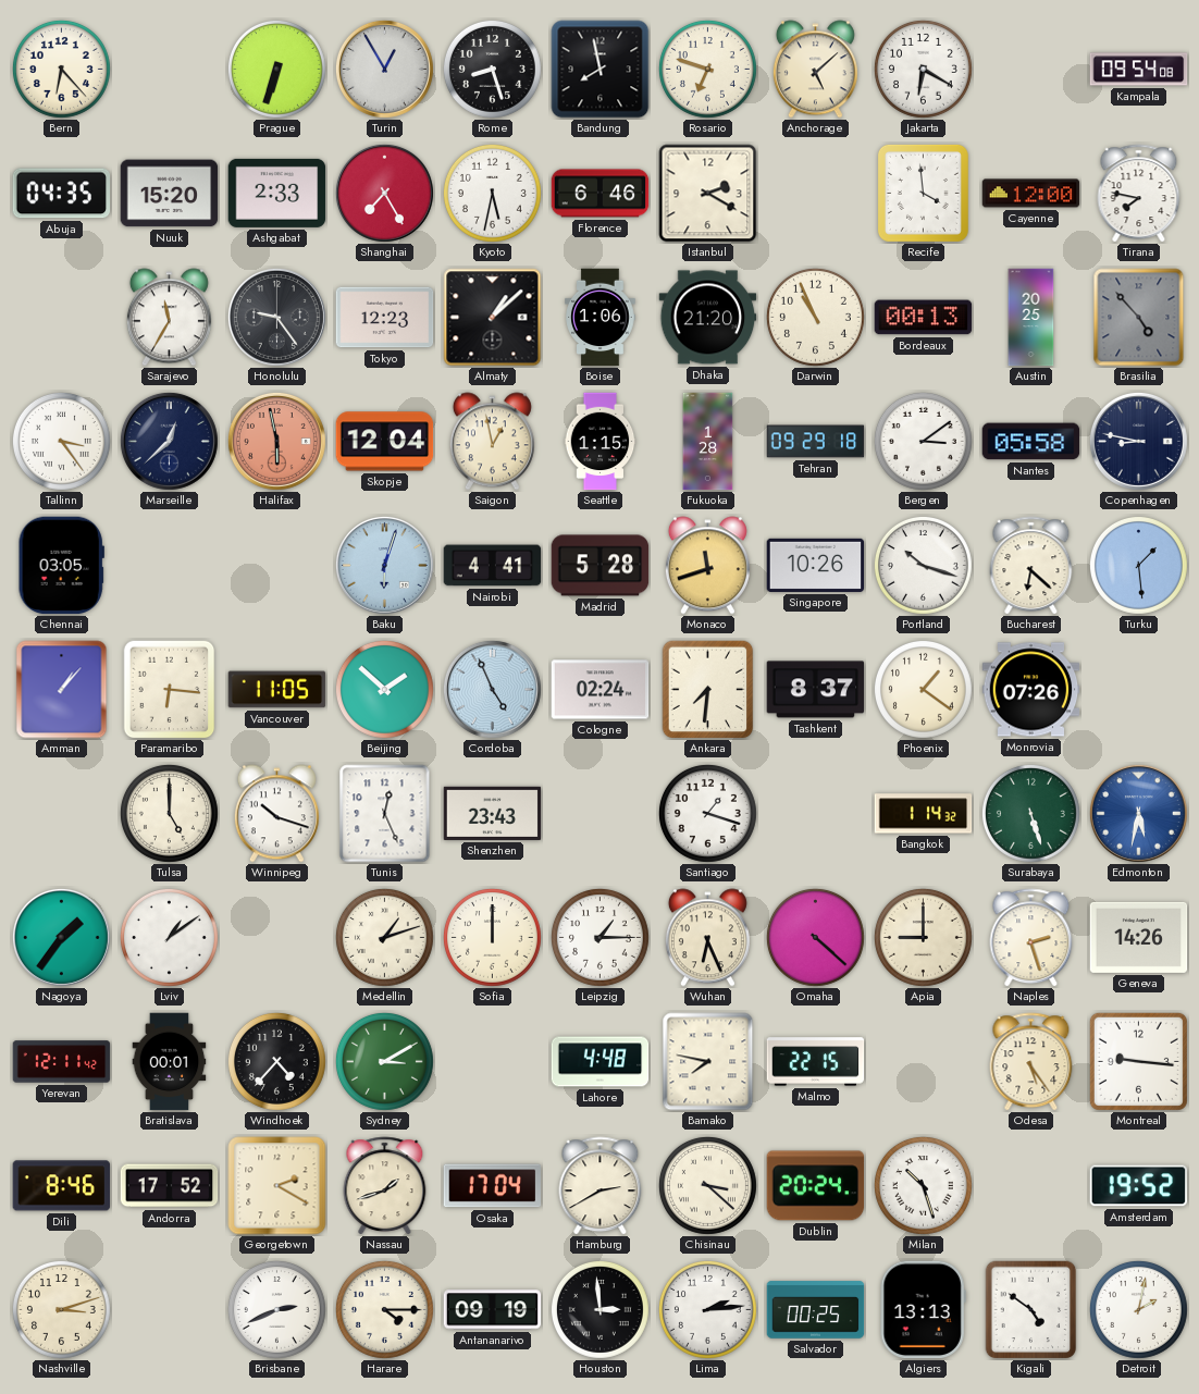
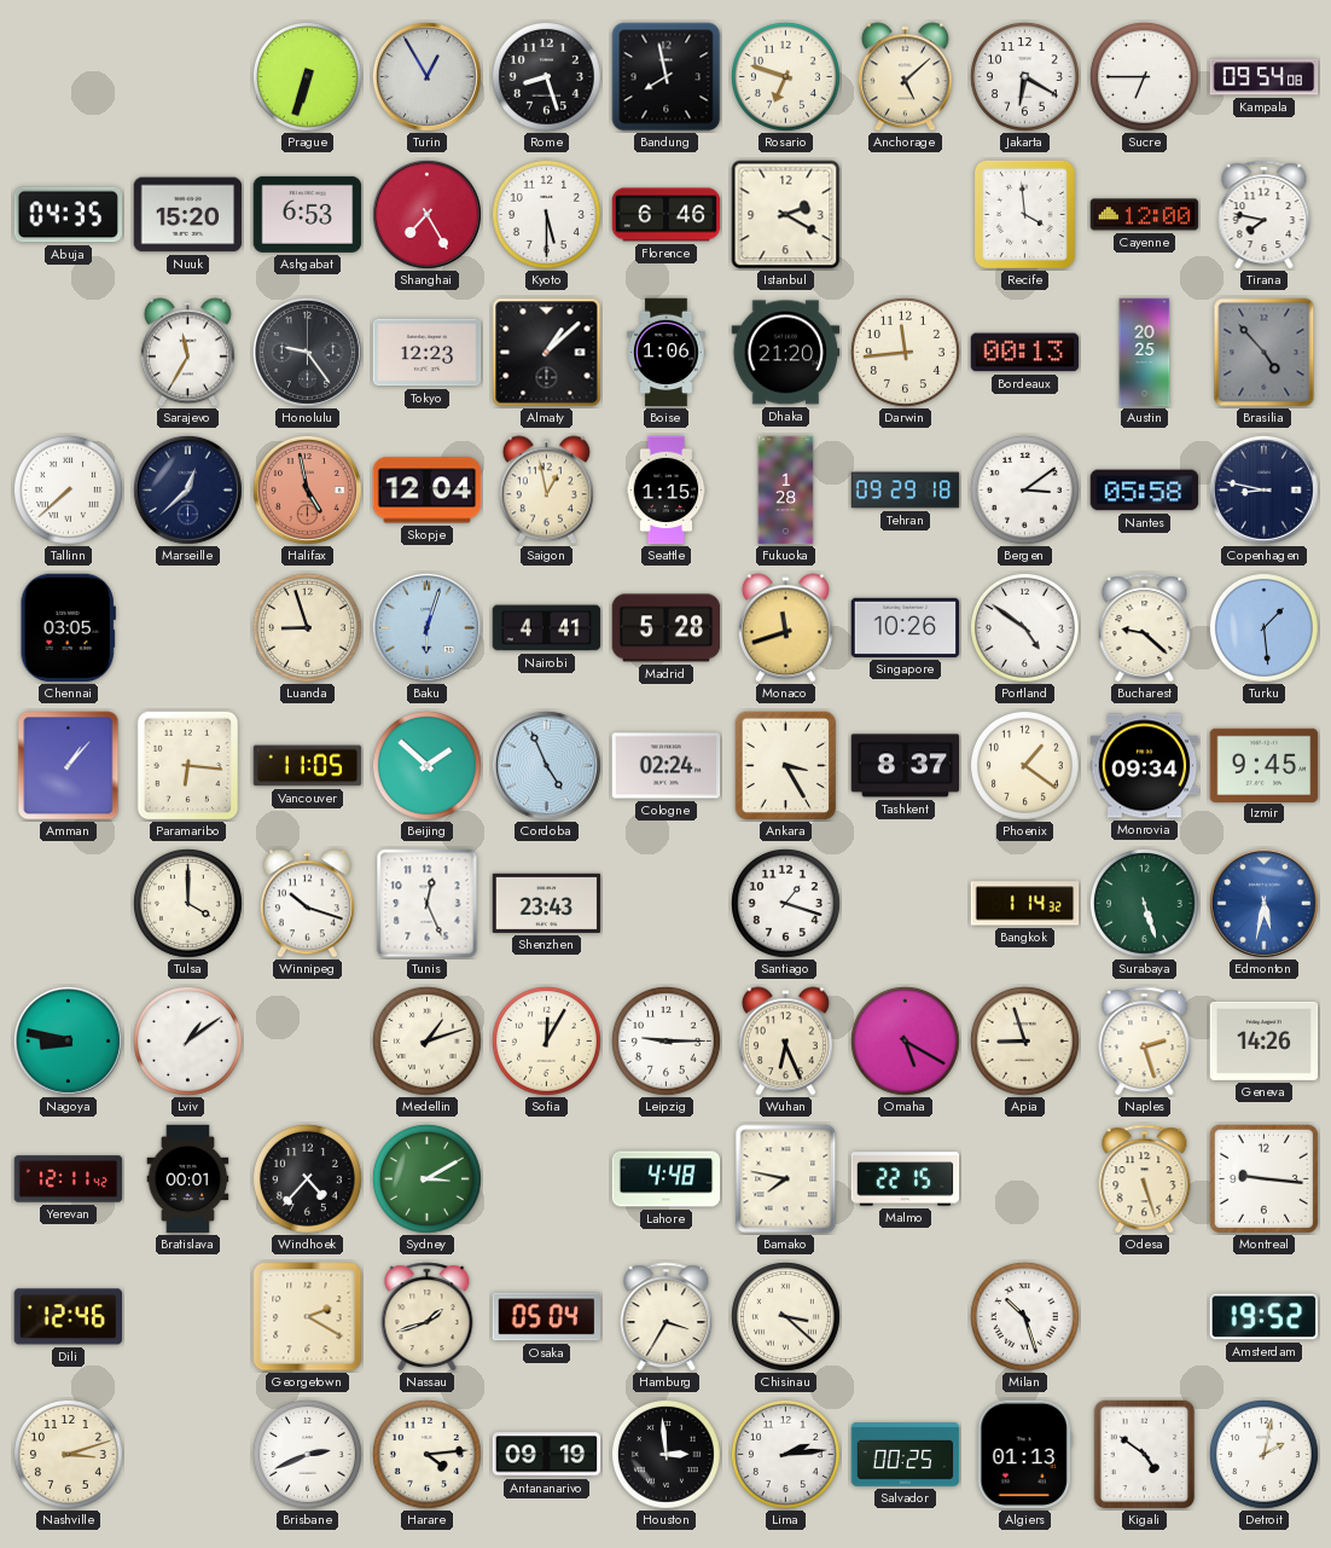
Bern: 6:23 -> none (61, 69)
Sucre: none -> 6:45 (1144, 76)
Ashgabat: 2:33 -> 6:53 (308, 214)
Kyoto: 5:32 -> 5:30 (546, 214)
Darwin: 10:56 -> 11:44 (905, 352)
Tallinn: 3:24 -> 7:38 (68, 489)
Halifax: 5:58 -> 4:58 (307, 489)
Luanda: none -> 8:57 (307, 627)
Portland: 10:18 -> 4:51 (1024, 627)
Bucharest: 6:22 -> 9:22 (1145, 628)
Ankara: 7:31 -> 3:25 (786, 766)
Monrovia: 07:26 -> 09:34 (1145, 766)
Izmir: none -> 9:45 (1265, 765)
Tulsa: 5:00 -> 4:00 (187, 903)
Nagoya: 1:36 -> 8:47 (68, 1040)
Sofia: 12:00 -> 12:05 (546, 1040)
Leipzig: 1:15 -> 9:15 (665, 1040)
Omaha: 4:22 -> 5:20 (905, 1040)
Apia: 9:00 -> 8:57 (1024, 1040)
Odesa: 5:24 -> 5:27 (1145, 1179)
Dili: 8:46 -> 12:46 (69, 1317)
Andorra: 17:52 -> none (170, 1186)
Osaka: 17:04 -> 05:04 (547, 1317)
Hamburg: 2:40 -> 3:35 (667, 1317)
Dublin: 20:24 -> none (816, 1186)
Harare: 4:15 -> 4:14 (426, 1454)
Algiers: 13:13 -> 01:13 (1024, 1455)
